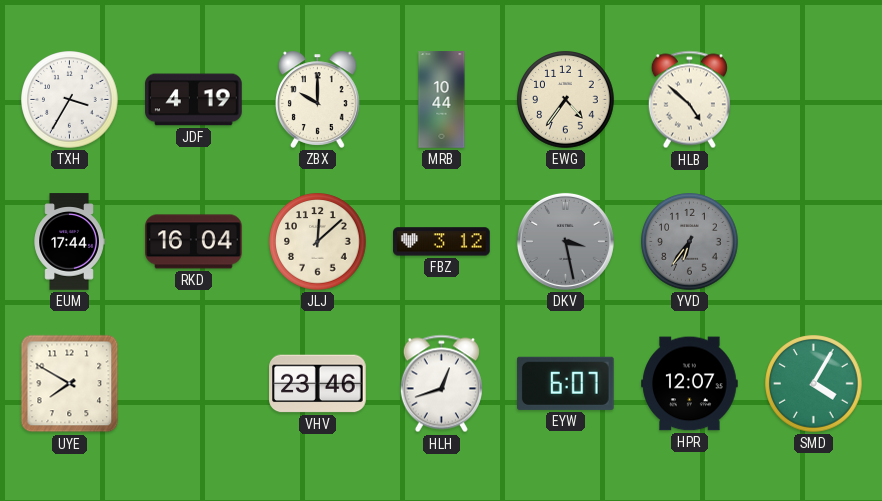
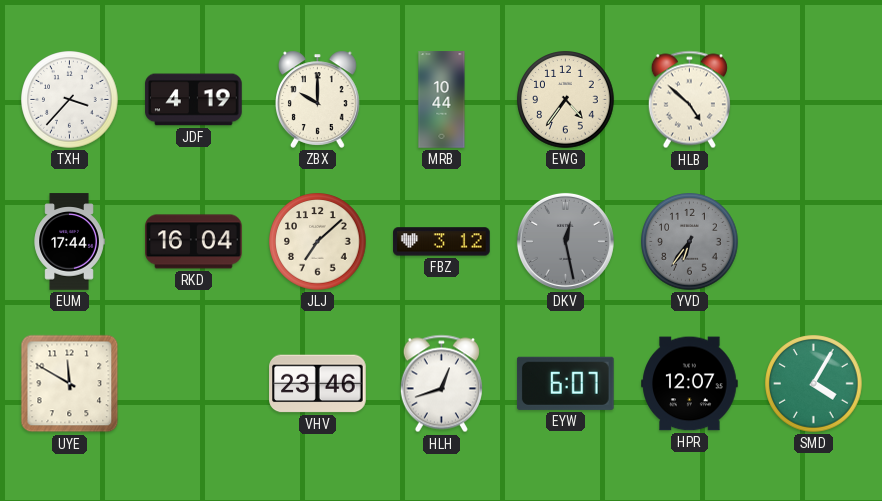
TXH: 3:35 -> 3:37 (70, 100)
JLJ: 12:08 -> 7:08 (318, 242)
DKV: 3:28 -> 12:28 (565, 241)
UYE: 7:50 -> 11:50 (70, 384)
